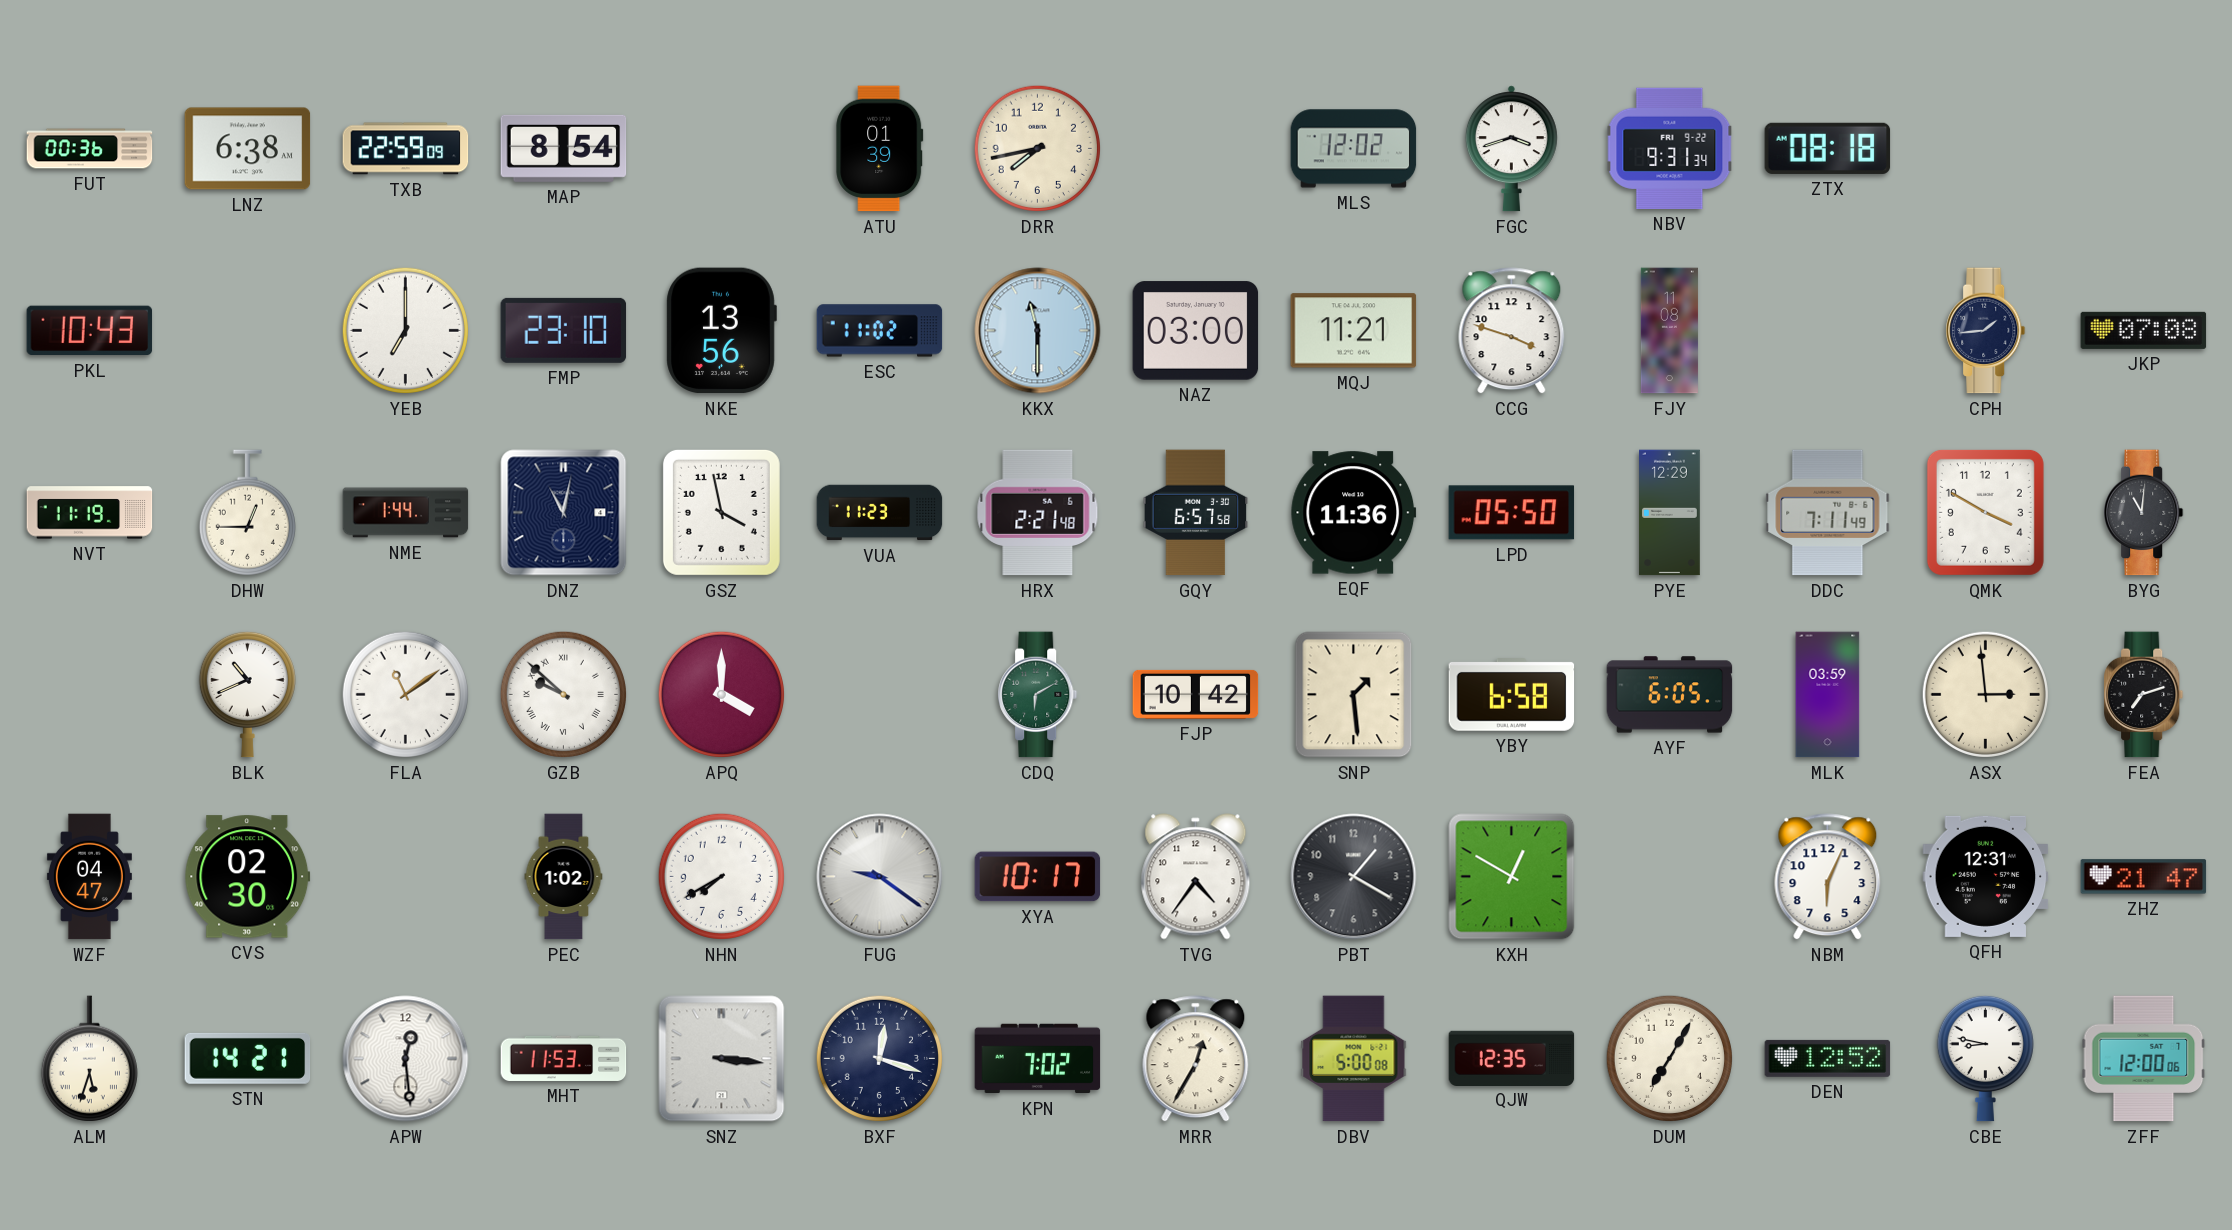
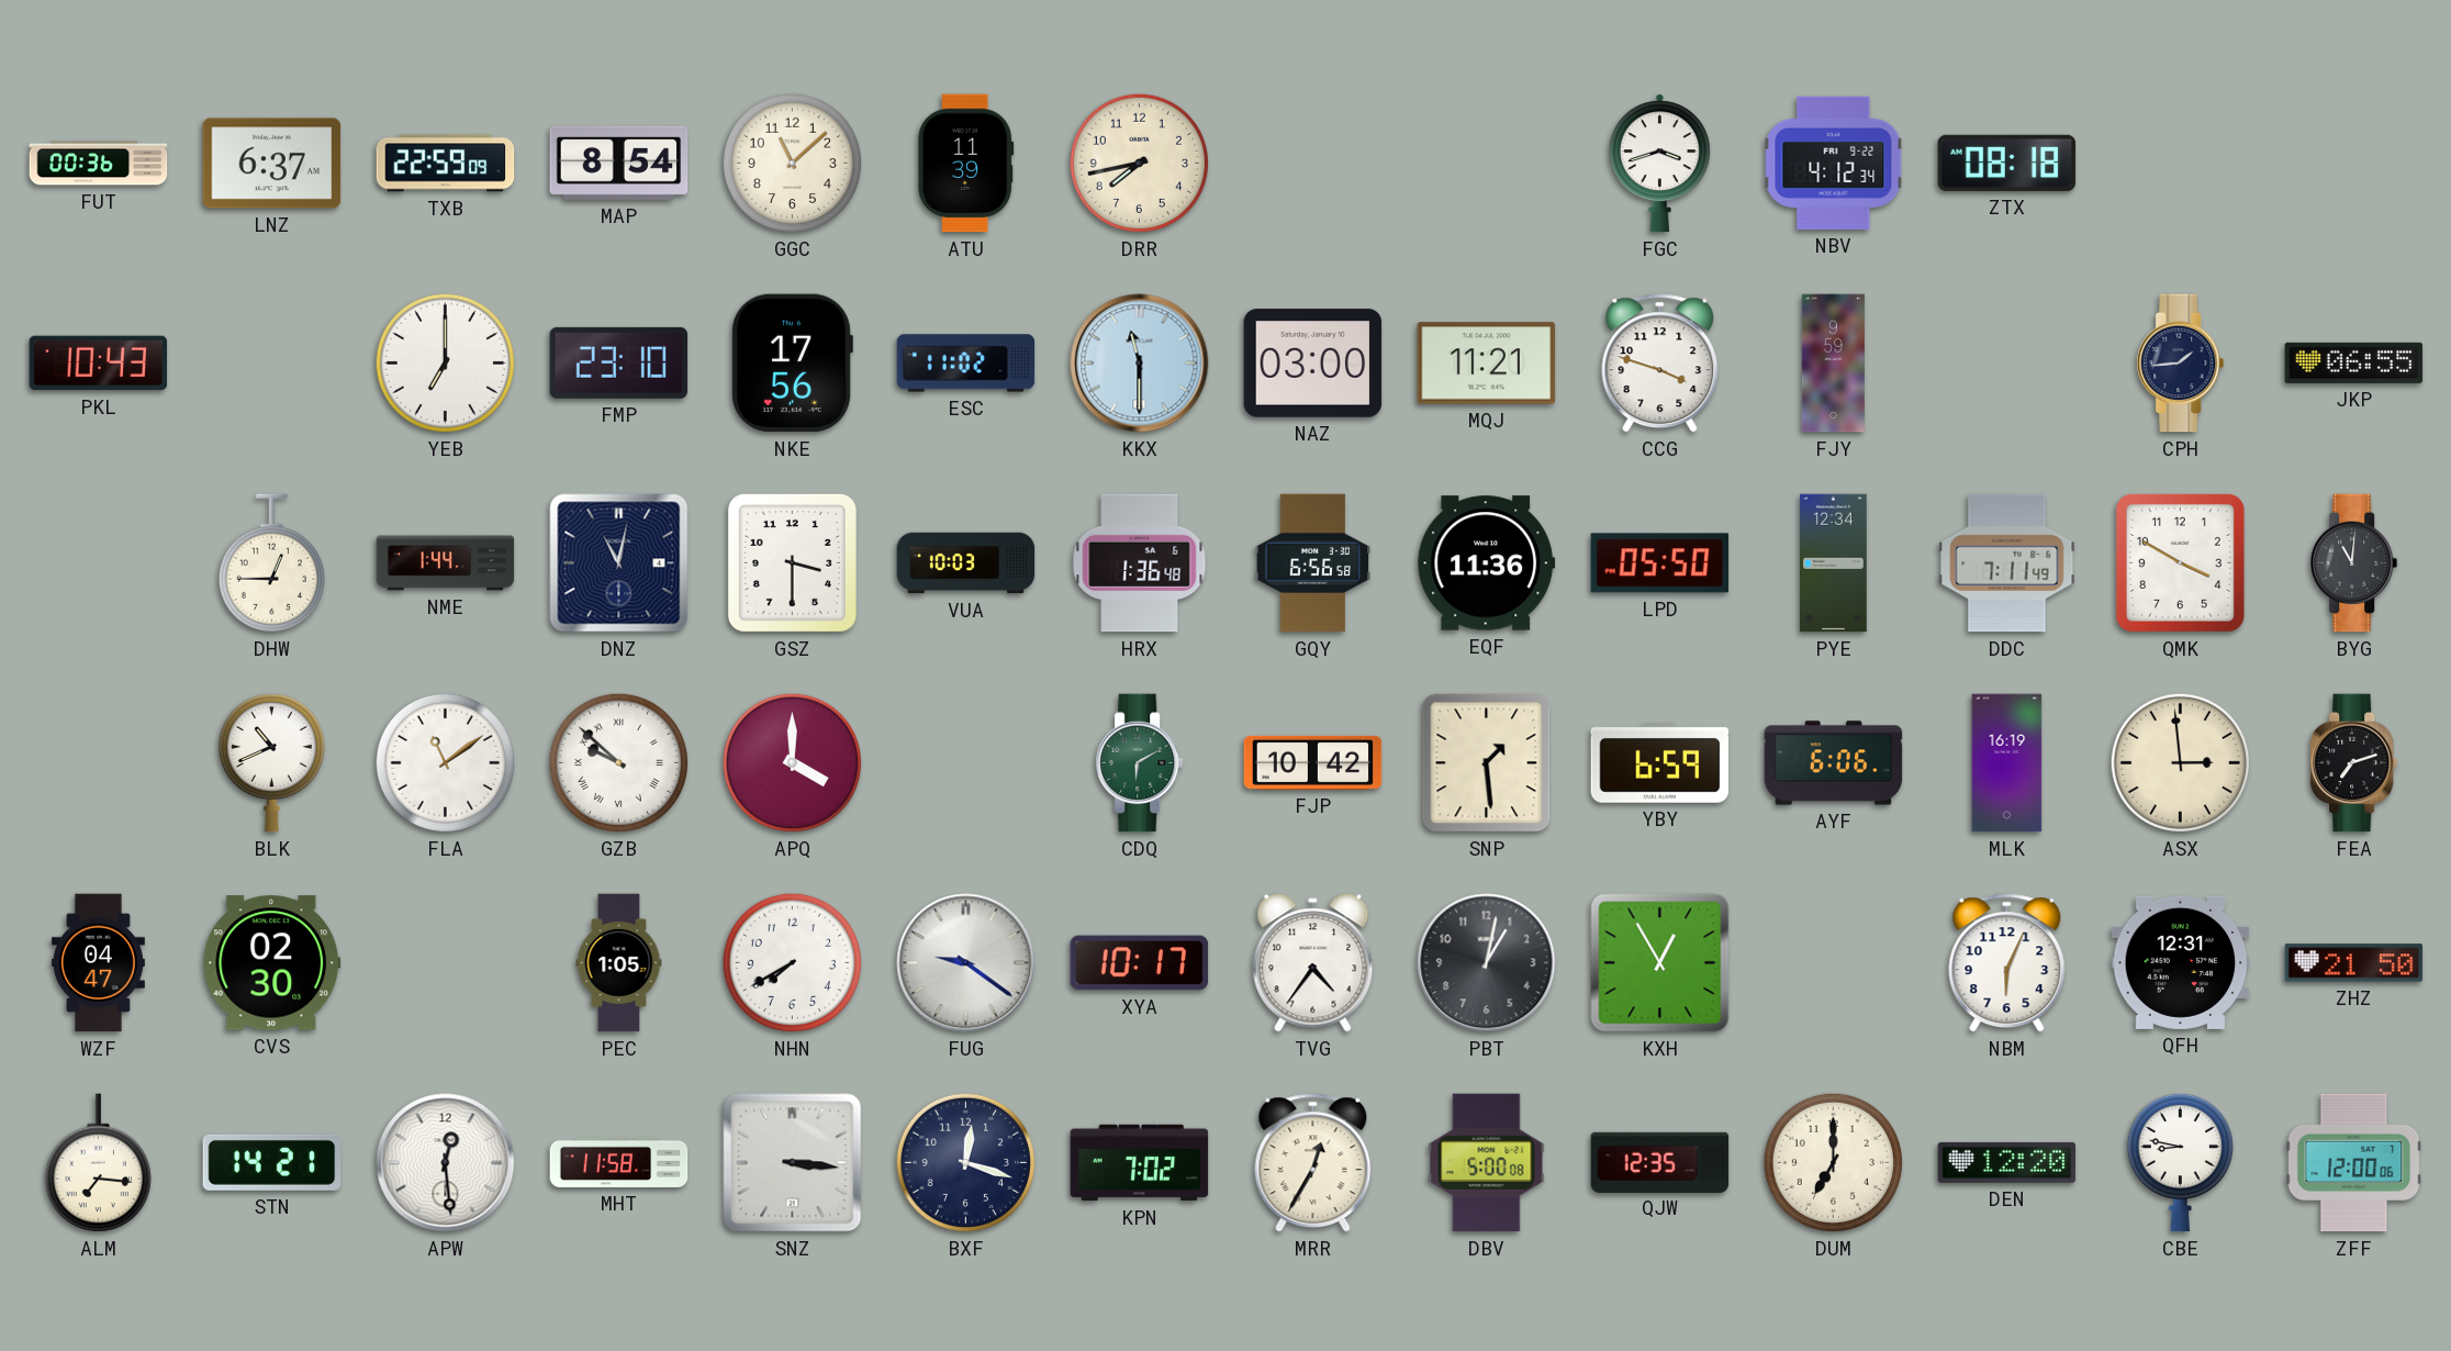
LNZ: 6:38 -> 6:37 (272, 164)
GGC: none -> 11:08 (792, 163)
ATU: 01:39 -> 11:39 (966, 164)
MLS: 12:02 -> none (1354, 149)
NBV: 9:31 -> 4:12 (1834, 163)
NKE: 13:56 -> 17:56 (792, 364)
FJY: 11:08 -> 9:59 (1833, 364)
JKP: 07:08 -> 06:55 (2354, 362)
NVT: 11:19 -> none (90, 513)
GSZ: 3:58 -> 3:30 (792, 562)
VUA: 11:23 -> 10:03 (966, 563)
HRX: 2:21 -> 1:36 (1140, 563)
GQY: 6:57 -> 6:56 (1313, 563)
PYE: 12:29 -> 12:34 (1834, 563)
YBY: 6:58 -> 6:59 (1660, 763)
AYF: 6:05 -> 6:06 (1834, 763)
MLK: 03:59 -> 16:19 (2007, 763)
PEC: 1:02 -> 1:05 (619, 963)
PBT: 1:20 -> 1:02 (1487, 963)
KXH: 12:50 -> 12:55 (1660, 963)
ZHZ: 21:47 -> 21:50 (2354, 963)
ALM: 5:33 -> 7:16 (98, 1163)
MHT: 11:53 -> 11:58 (619, 1162)
DUM: 7:05 -> 7:00 (1833, 1162)
DEN: 12:52 -> 12:20 (2007, 1162)
